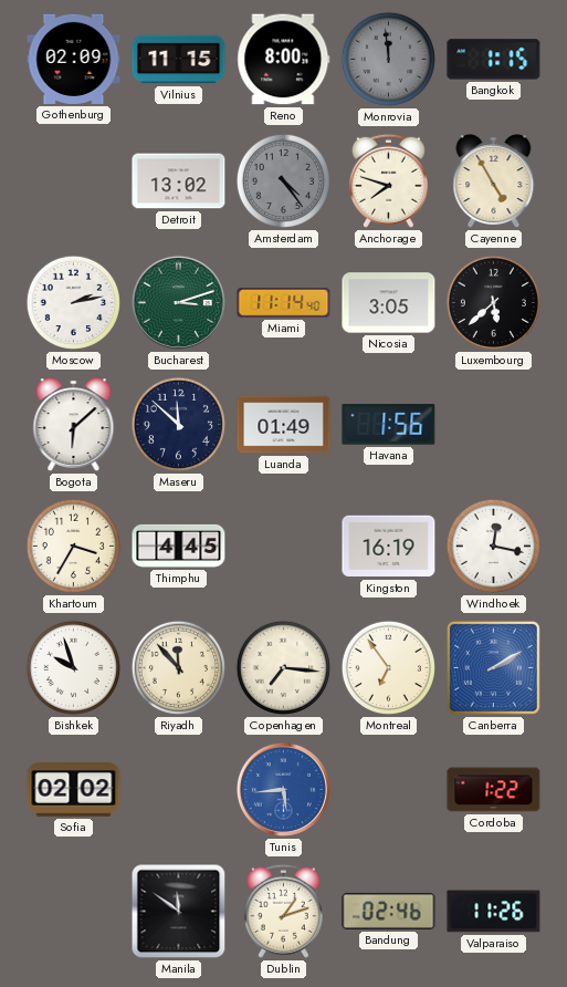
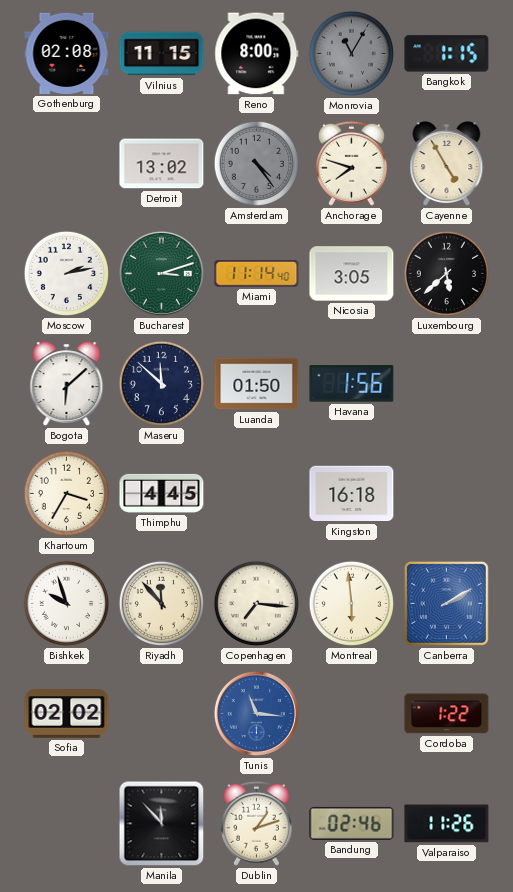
Gothenburg: 02:09 -> 02:08 (67, 53)
Monrovia: 11:59 -> 11:05 (351, 53)
Luanda: 01:49 -> 01:50 (257, 384)
Kingston: 16:19 -> 16:18 (352, 494)
Windhoek: 12:17 -> none (493, 546)
Montreal: 6:54 -> 5:59 (351, 603)
Tunis: 5:44 -> 11:16 (256, 713)
Manila: 11:51 -> 11:53 (162, 824)
